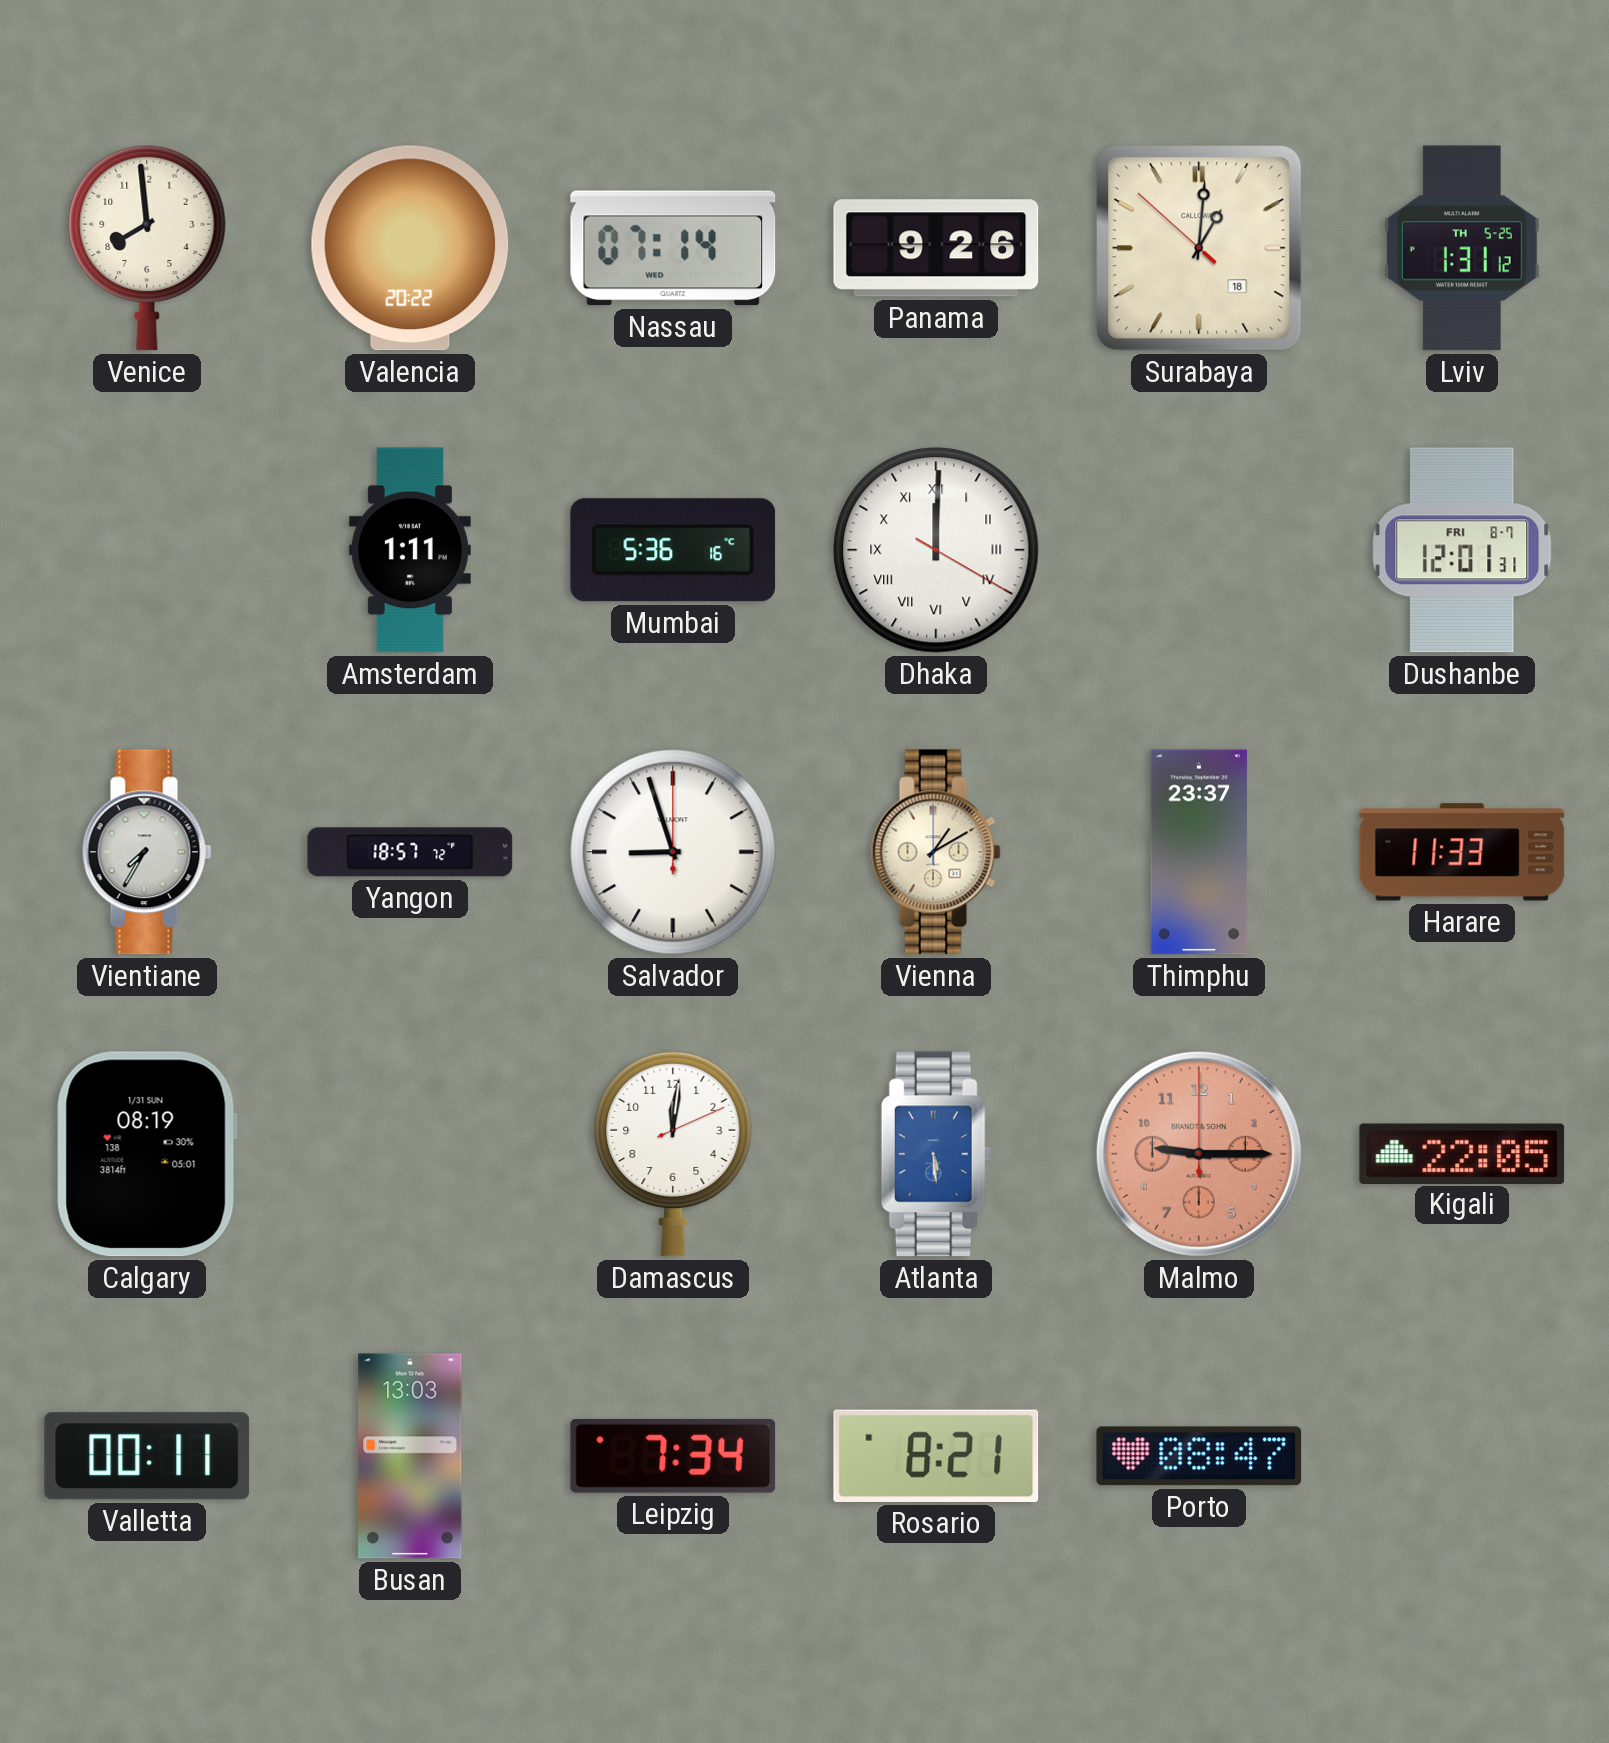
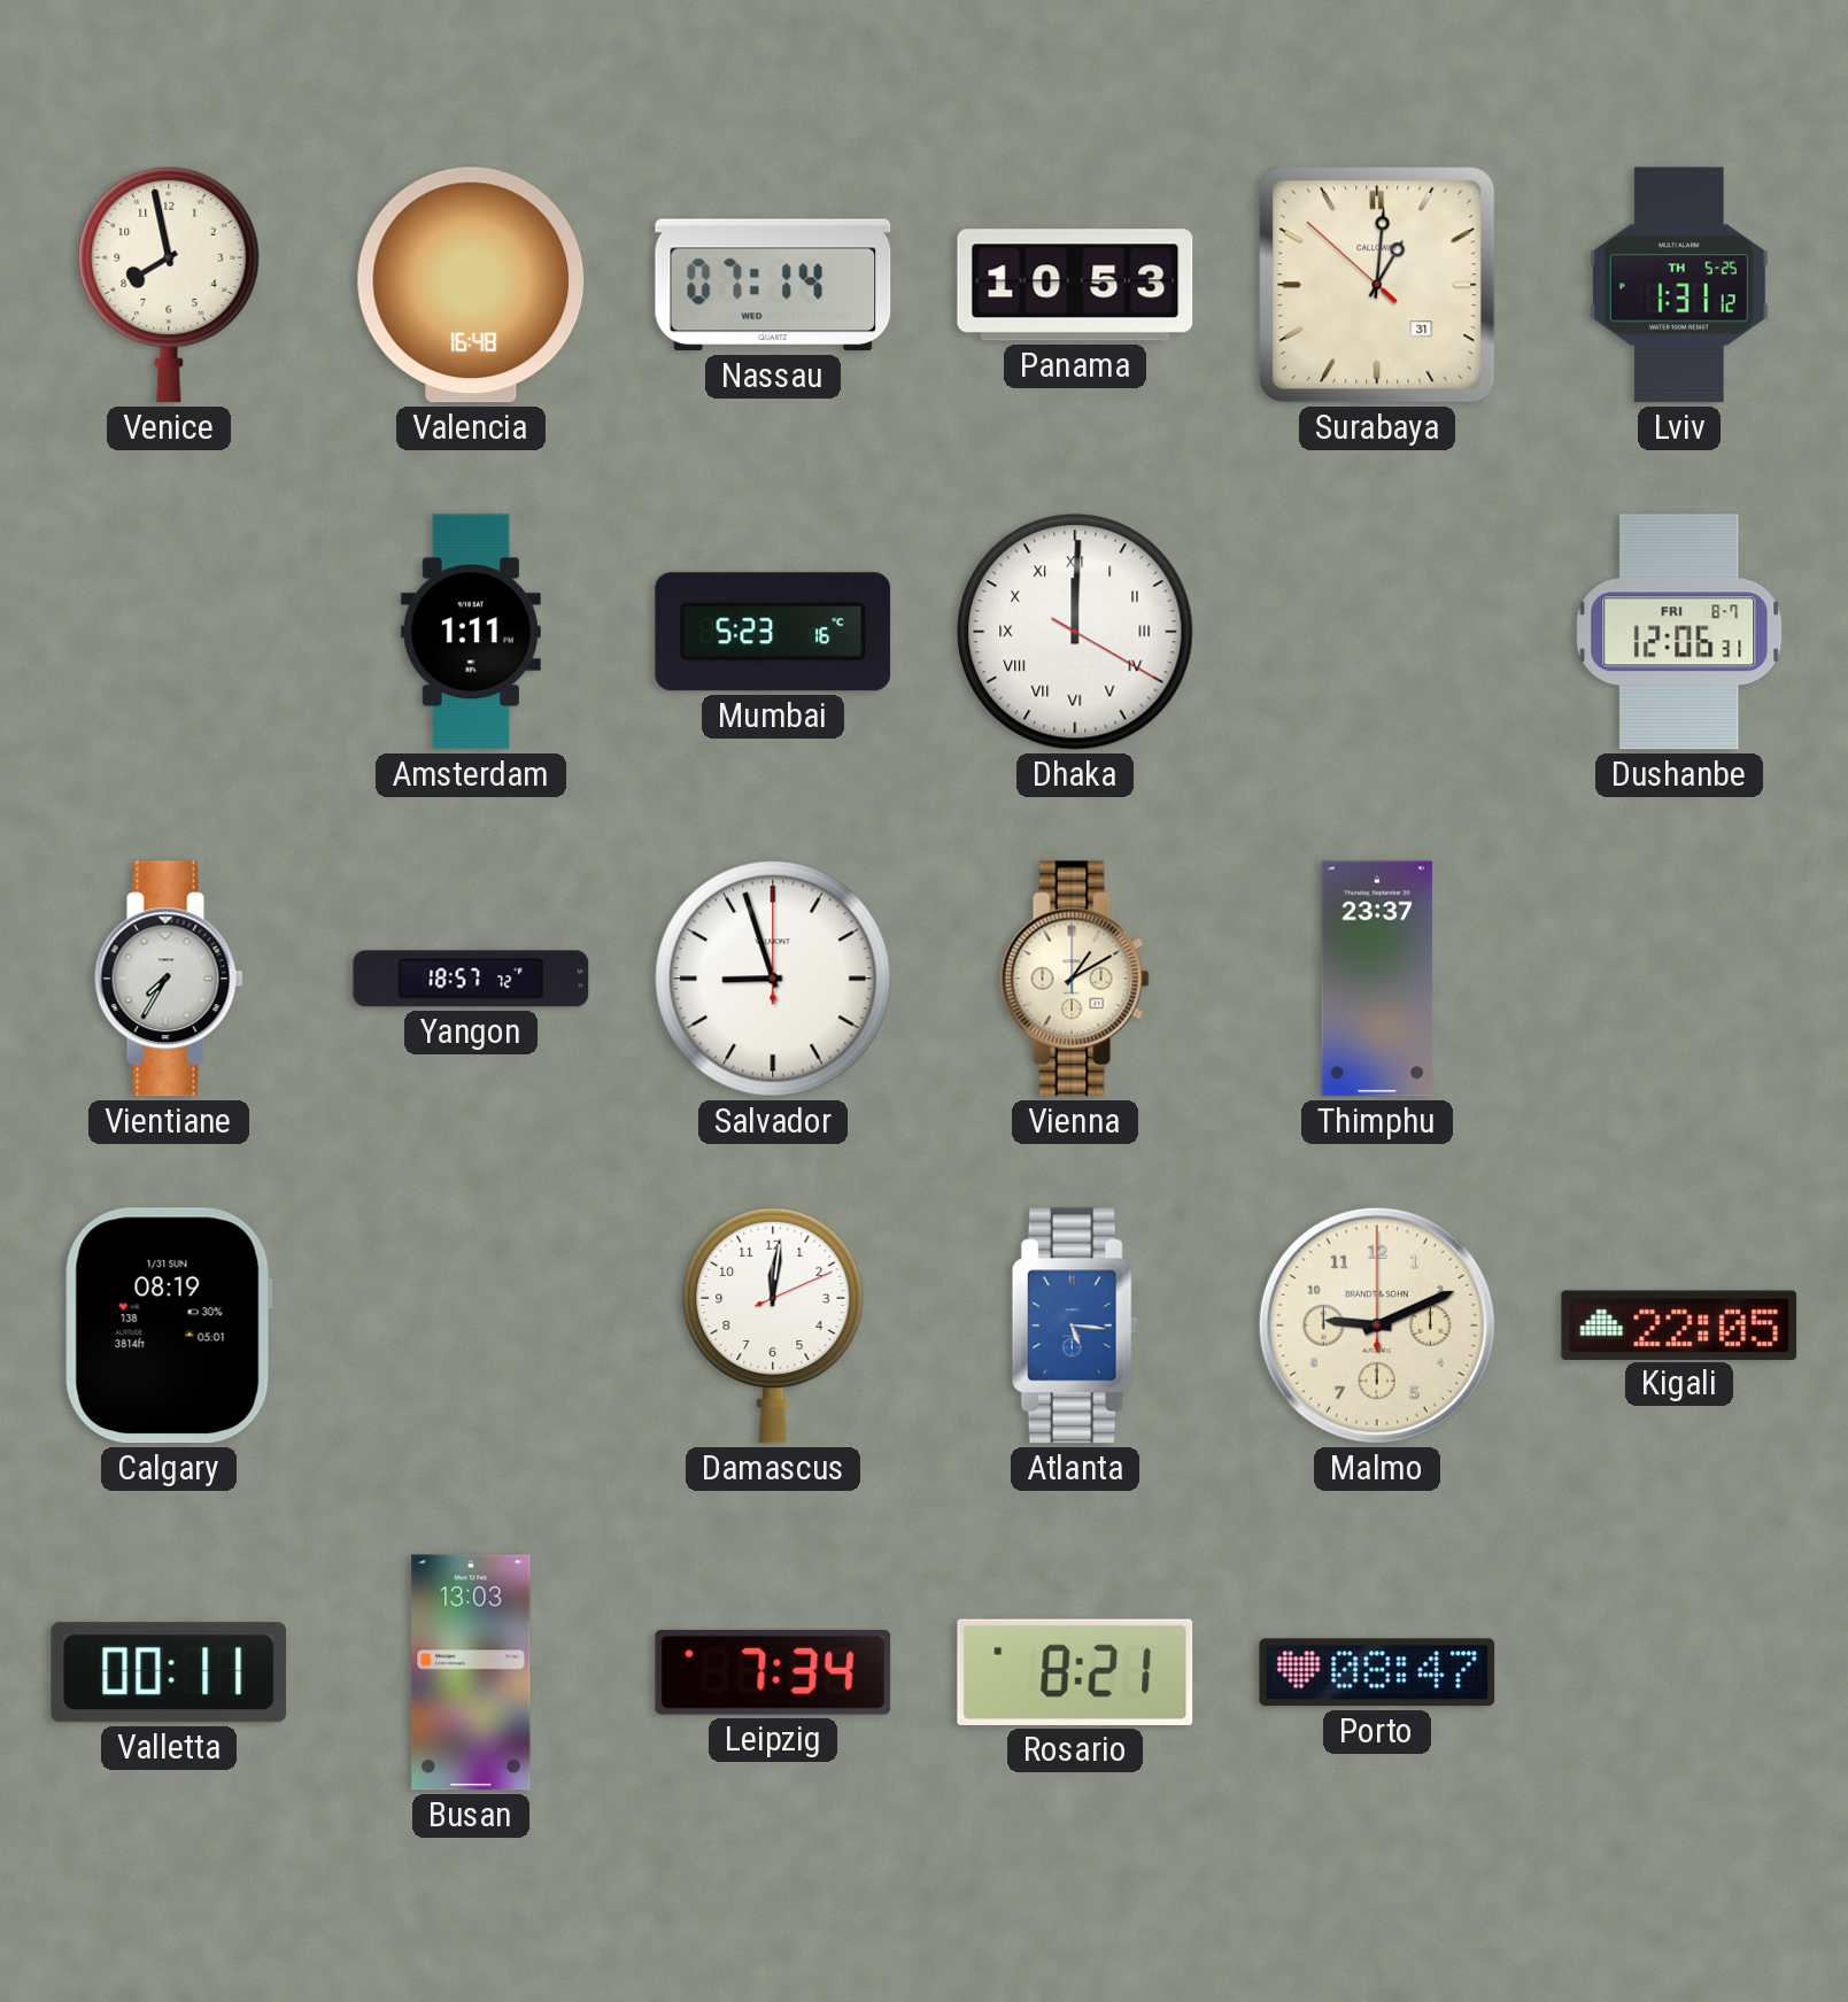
Venice: 7:59 -> 7:58 (169, 285)
Valencia: 20:22 -> 16:48 (471, 285)
Panama: 9:26 -> 10:53 (1075, 285)
Surabaya date: 18 -> 31 (1377, 285)
Mumbai: 5:36 -> 5:23 (773, 632)
Dushanbe: 12:01 -> 12:06 (1679, 632)
Harare: 11:33 -> none (1462, 852)
Atlanta: 5:29 -> 5:16 (1075, 1325)
Malmo: 9:15 -> 9:11 (1377, 1325)
Malmo dial: salmon -> cream (1377, 1325)
